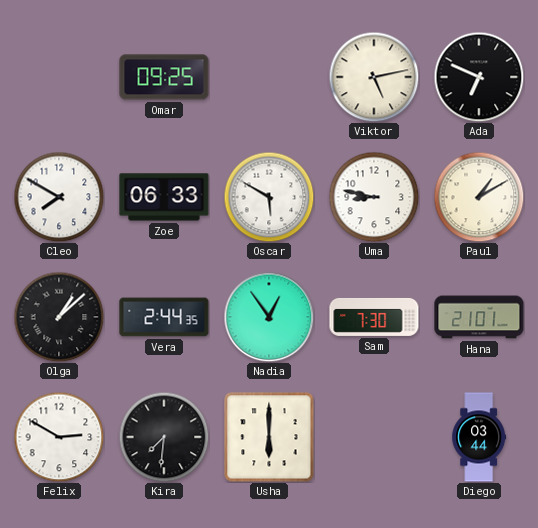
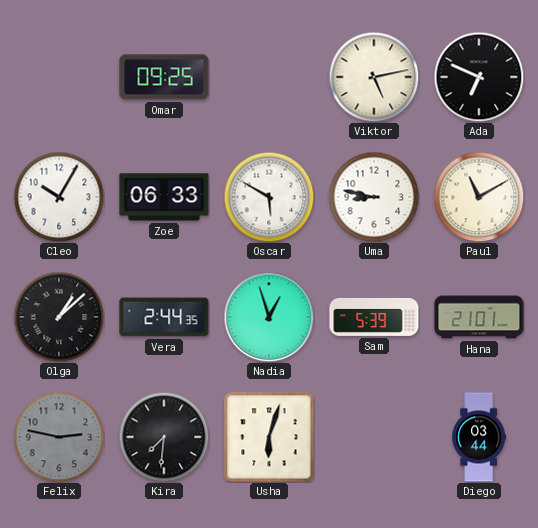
Cleo: 7:50 -> 10:05 (59, 197)
Paul: 1:10 -> 11:10 (479, 197)
Nadia: 12:54 -> 12:57 (269, 317)
Sam: 7:30 -> 5:39 (374, 317)
Felix: 2:50 -> 2:47 (59, 437)
Felix dial: white -> grey (59, 437)
Usha: 6:00 -> 6:03 (269, 437)
